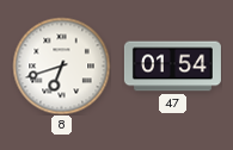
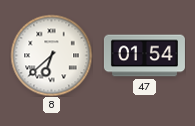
8: 6:42 -> 6:38 (51, 55)
